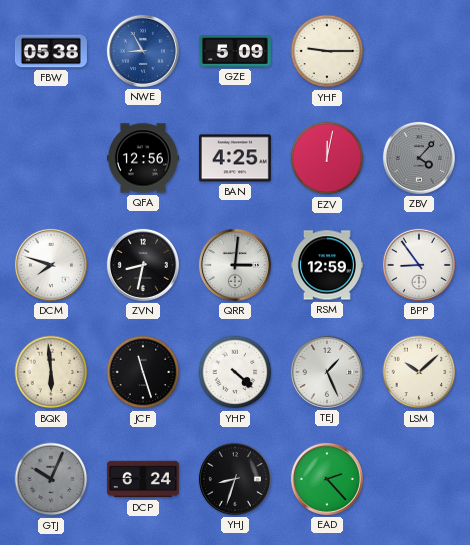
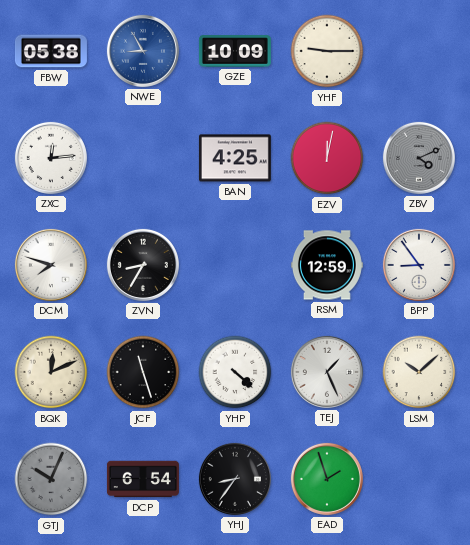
GZE: 5:09 -> 10:09 (235, 51)
ZXC: none -> 12:14 (51, 158)
QFA: 12:56 -> none (143, 158)
ZBV: 4:07 -> 4:11 (419, 158)
ZVN: 8:32 -> 8:35 (143, 265)
QRR: 3:01 -> none (235, 265)
BQK: 5:59 -> 12:11 (51, 372)
DCP: 6:24 -> 6:54 (143, 479)
YHJ: 8:33 -> 8:36 (235, 479)
EAD: 2:23 -> 1:57 (327, 479)
